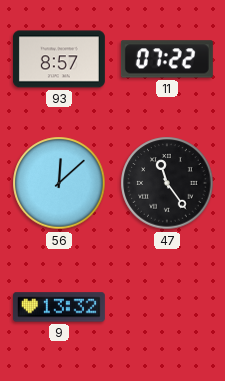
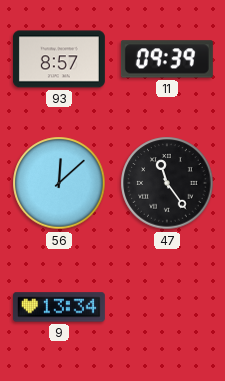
11: 07:22 -> 09:39 (167, 59)
9: 13:32 -> 13:34 (59, 307)
